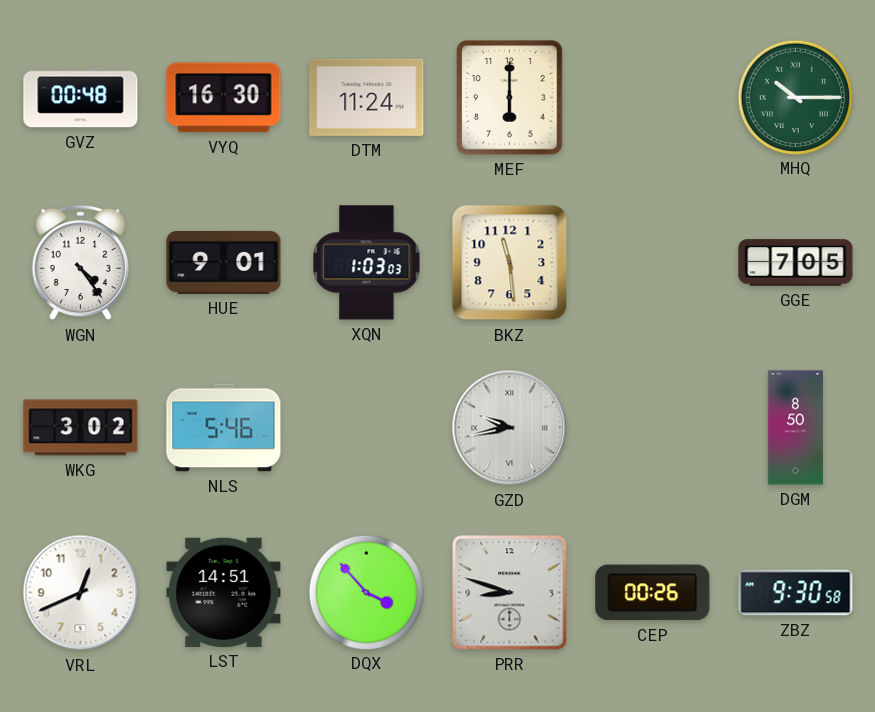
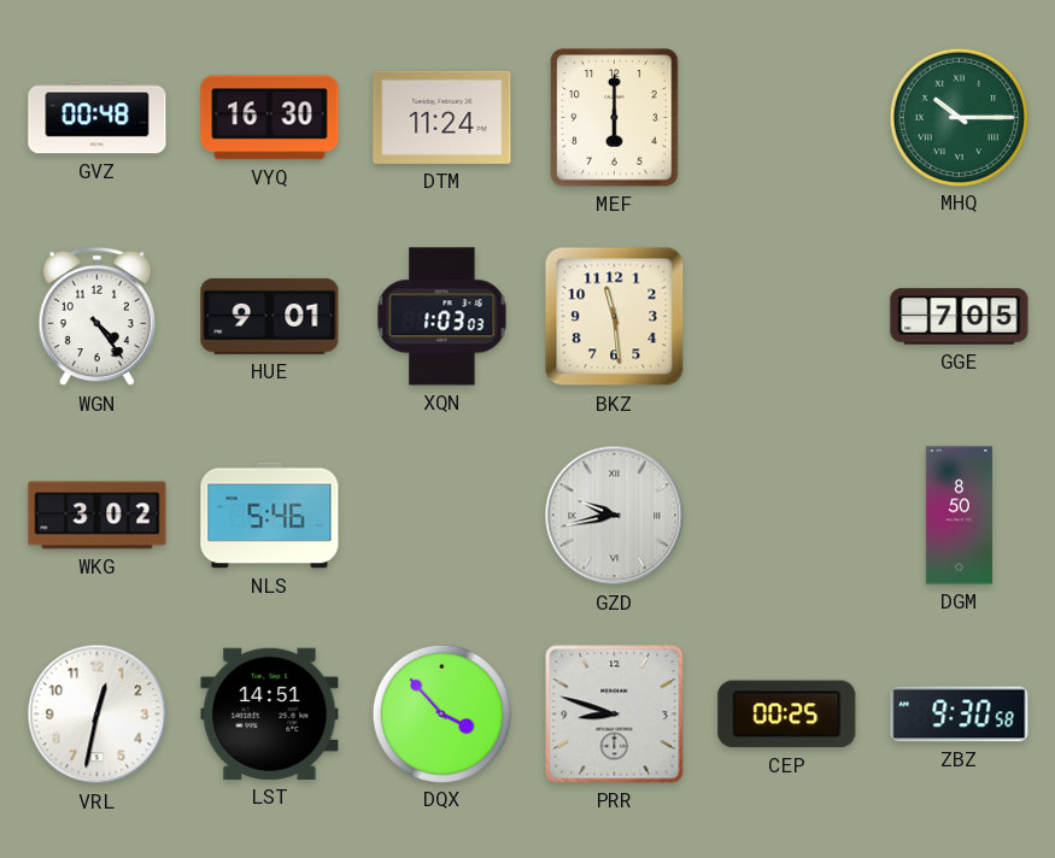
VRL: 12:41 -> 12:32 (98, 715)
CEP: 00:26 -> 00:25 (787, 715)
